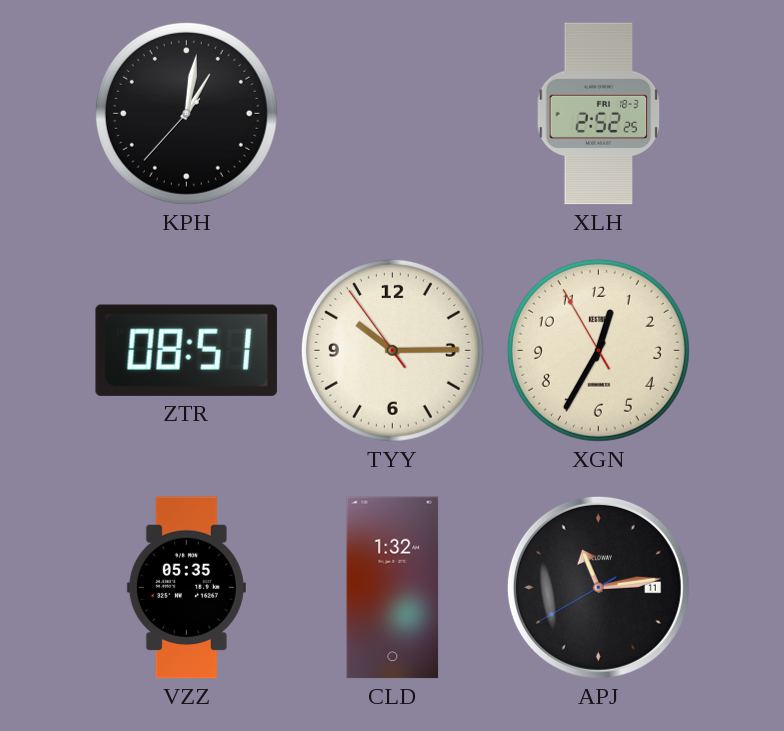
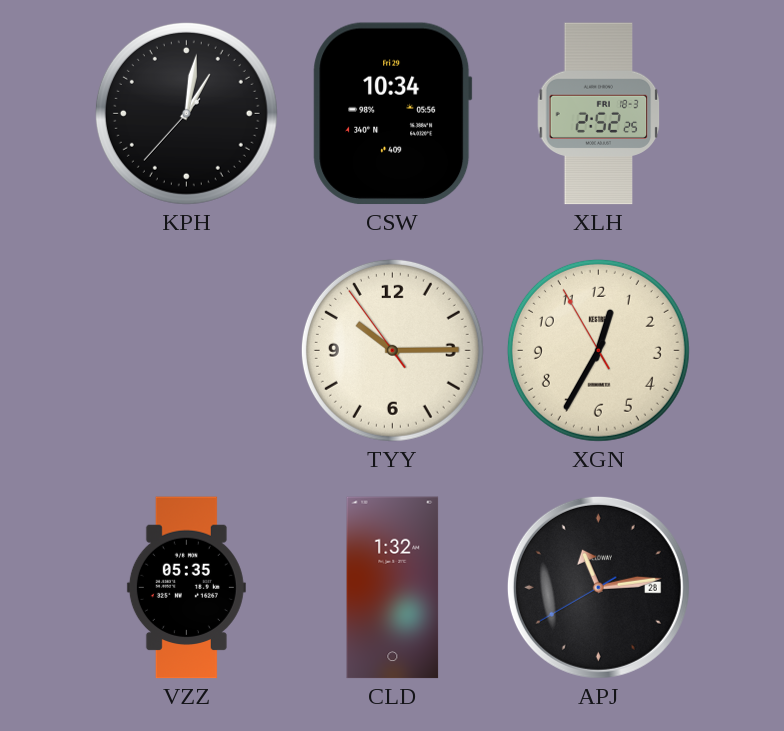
CSW: none -> 10:34 (393, 114)
ZTR: 08:51 -> none (186, 350)
APJ date: 11 -> 28 (598, 587)
